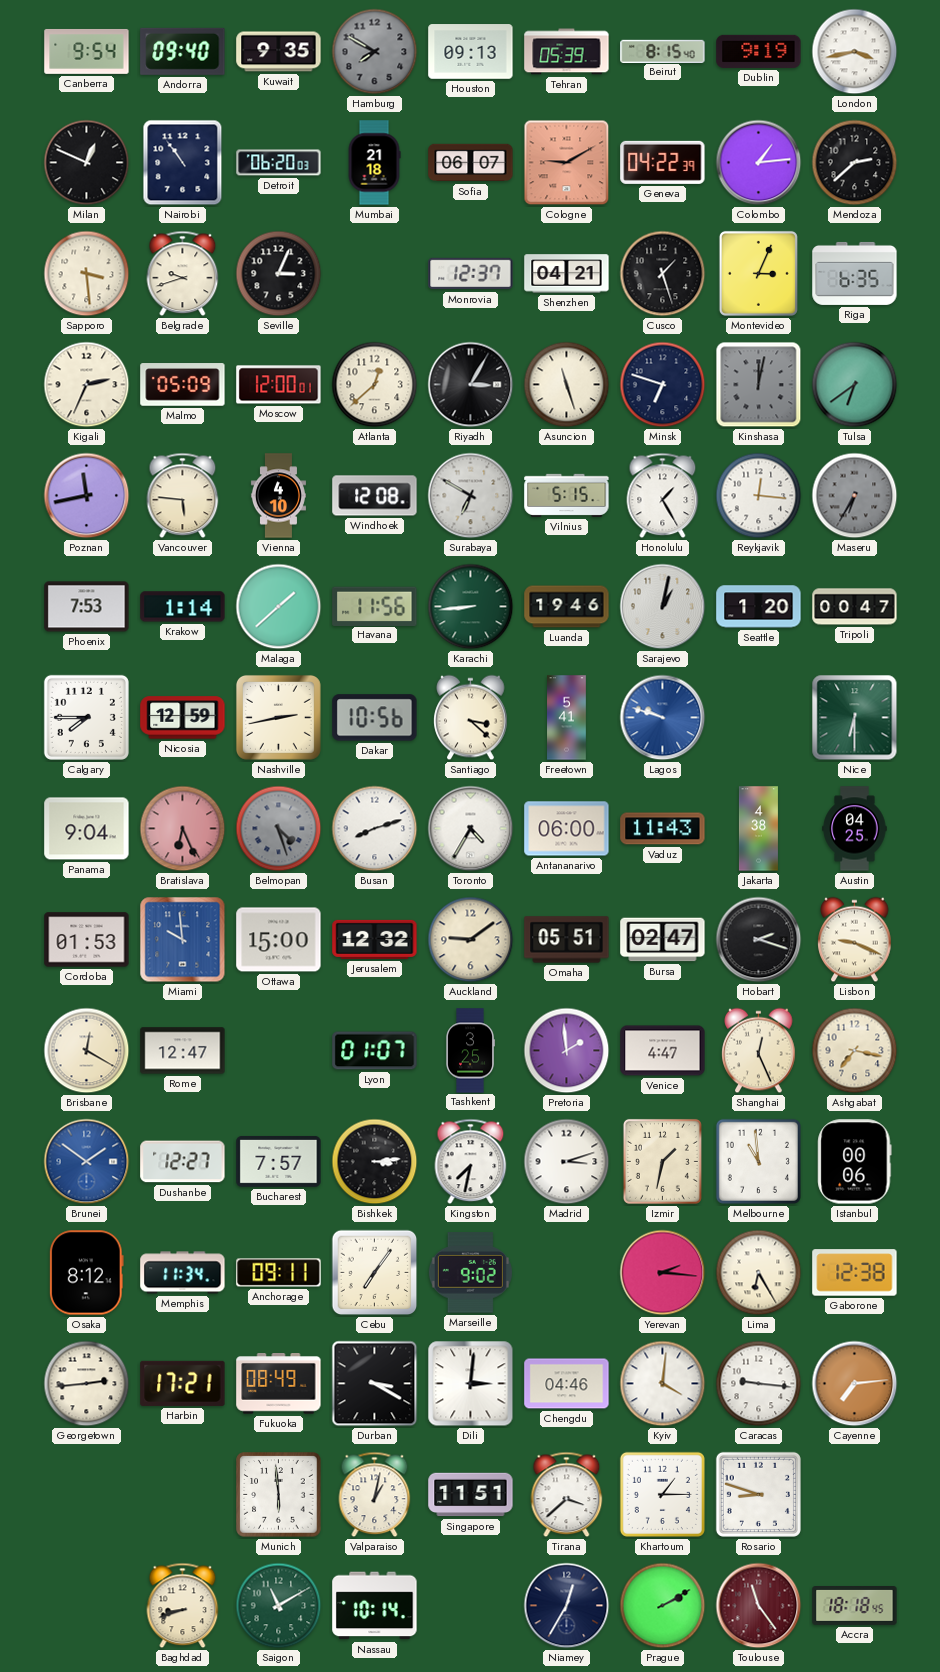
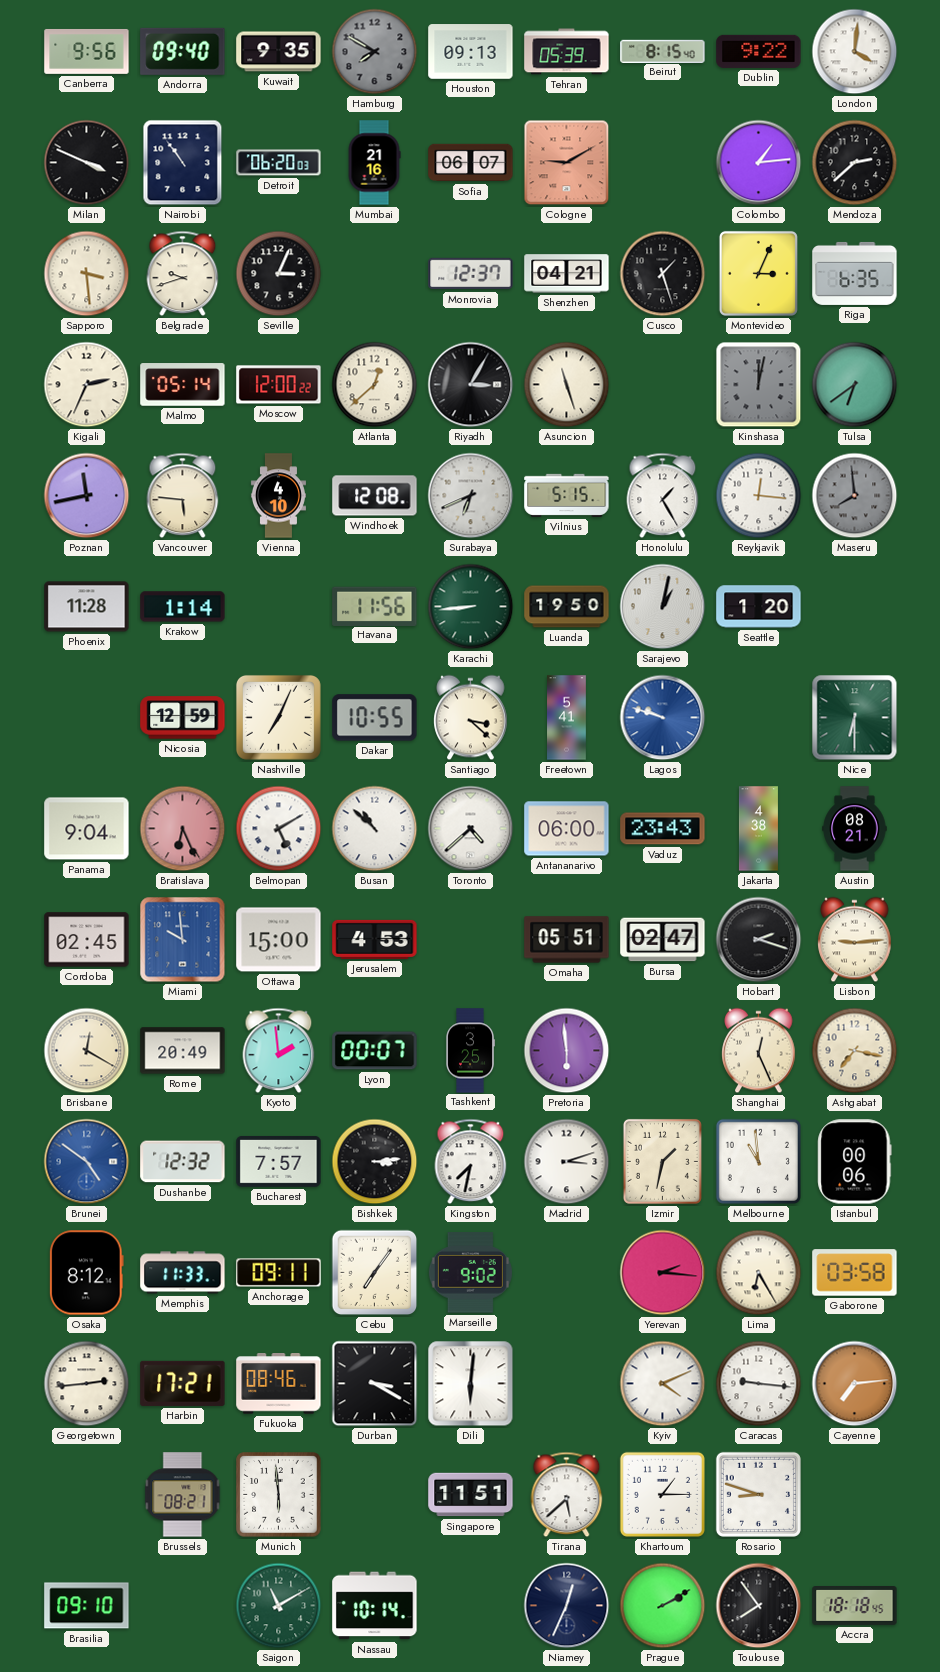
Canberra: 9:54 -> 9:56 (87, 51)
Dublin: 9:19 -> 9:22 (759, 51)
London: 3:43 -> 4:01 (855, 52)
Milan: 12:49 -> 3:49 (87, 163)
Mumbai: 21:18 -> 21:16 (374, 163)
Geneva: 04:22 -> none (663, 162)
Malmo: 05:09 -> 05:14 (183, 385)
Moscow: 12:00:01 -> 12:00:22 (279, 385)
Minsk: 6:48 -> none (663, 385)
Surabaya: 6:50 -> 6:41 (471, 496)
Maseru: 6:35 -> 7:59 (855, 496)
Phoenix: 7:53 -> 11:28 (87, 607)
Malaga: 1:38 -> none (279, 607)
Luanda: 19:46 -> 19:50 (567, 607)
Tripoli: 00:47 -> none (855, 607)
Calgary: 7:45 -> none (86, 717)
Nashville: 2:43 -> 7:04 (278, 717)
Dakar: 10:56 -> 10:55 (375, 718)
Belmopan: 4:27 -> 5:10 (279, 829)
Belmopan dial: grey -> white (279, 829)
Busan: 8:12 -> 10:52 (375, 829)
Toronto: 4:35 -> 4:38 (471, 829)
Vaduz: 11:43 -> 23:43 (663, 829)
Austin: 04:25 -> 08:21 (855, 829)
Cordoba: 01:53 -> 02:45 (87, 940)
Jerusalem: 12:32 -> 4:53 (375, 939)
Auckland: 9:09 -> none (471, 940)
Lisbon: 9:19 -> 9:14 (855, 940)
Rome: 12:47 -> 20:49 (183, 1051)
Kyoto: none -> 1:59 (279, 1051)
Lyon: 01:07 -> 00:07 (375, 1051)
Pretoria: 1:59 -> 5:59 (567, 1051)
Venice: 4:47 -> none (663, 1051)
Brunei: 1:51 -> 4:51 (87, 1162)
Dushanbe: 12:27 -> 12:32 (183, 1162)
Memphis: 11:34 -> 11:33 (183, 1273)
Gaborone: 12:38 -> 03:58 (855, 1273)
Fukuoka: 08:49 -> 08:46 (279, 1384)
Dili: 3:01 -> 6:01 (471, 1384)
Chengdu: 04:46 -> none (567, 1384)
Kyiv: 4:01 -> 4:11 (663, 1384)
Brussels: none -> 08:21 (183, 1495)
Valparaiso: 1:02 -> none (375, 1495)
Tirana: 3:38 -> 5:38 (567, 1495)
Brasilia: none -> 09:10 (87, 1606)
Baghdad: 8:42 -> none (183, 1606)
Niamey: 12:35 -> 12:34 (567, 1606)
Toulouse: 11:24 -> 7:54 (759, 1606)
Toulouse dial: burgundy -> black (759, 1606)
